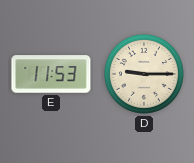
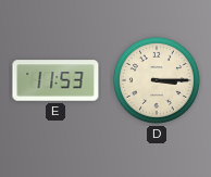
D: 9:15 -> 3:15 (157, 80)
